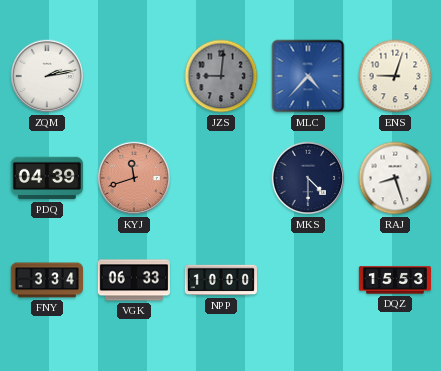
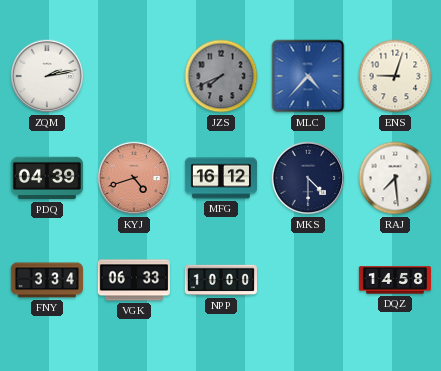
JZS: 9:01 -> 7:41 (221, 76)
KYJ: 11:42 -> 4:42 (134, 178)
MFG: none -> 16:12 (220, 178)
RAJ: 8:27 -> 7:29 (395, 178)
DQZ: 15:53 -> 14:58 (394, 280)
